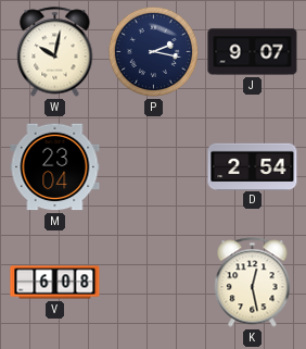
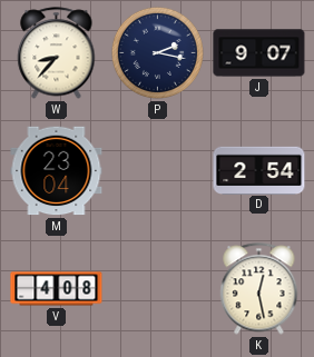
W: 10:02 -> 8:37 (57, 53)
V: 6:08 -> 4:08 (57, 289)
